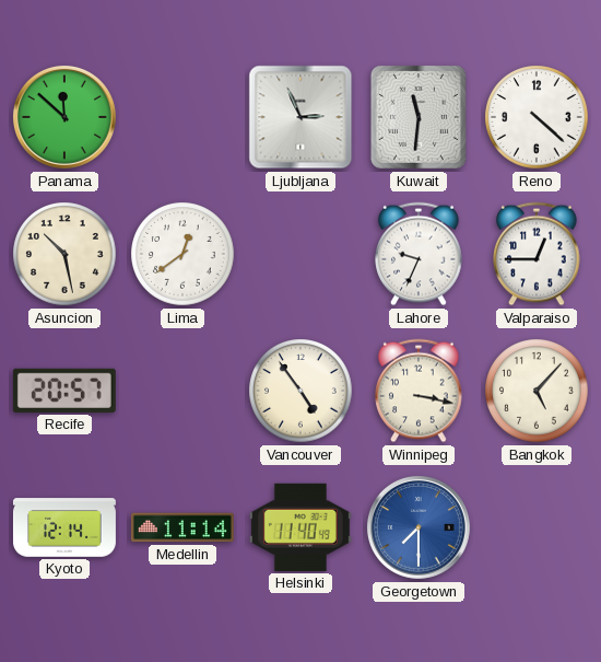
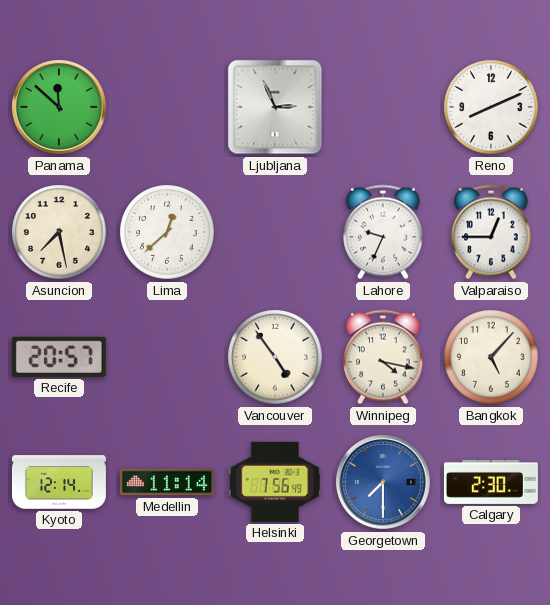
Kuwait: 11:31 -> none (419, 117)
Reno: 4:22 -> 8:11 (491, 107)
Asuncion: 10:28 -> 7:28 (59, 232)
Lima: 12:39 -> 12:38 (167, 232)
Winnipeg: 3:17 -> 4:17 (383, 357)
Helsinki: 11:40 -> 7:56 (275, 482)
Calgary: none -> 2:30 (491, 482)
